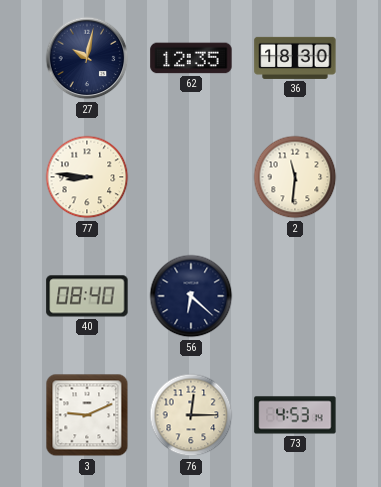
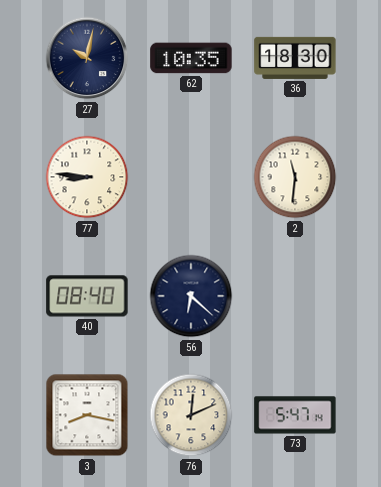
62: 12:35 -> 10:35 (191, 58)
3: 9:11 -> 8:17 (87, 415)
76: 12:15 -> 12:11 (191, 415)
73: 4:53 -> 5:47 (295, 415)
